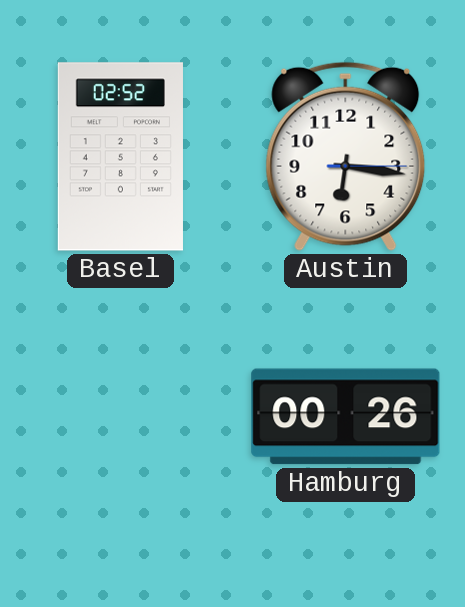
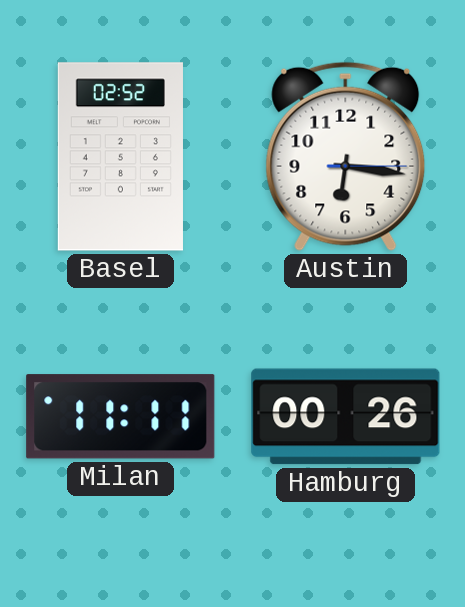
Milan: none -> 11:11 (121, 417)
